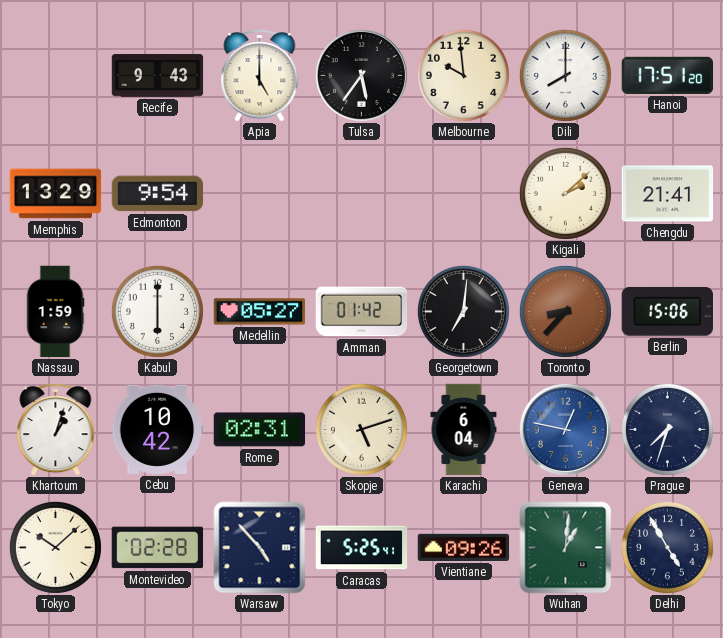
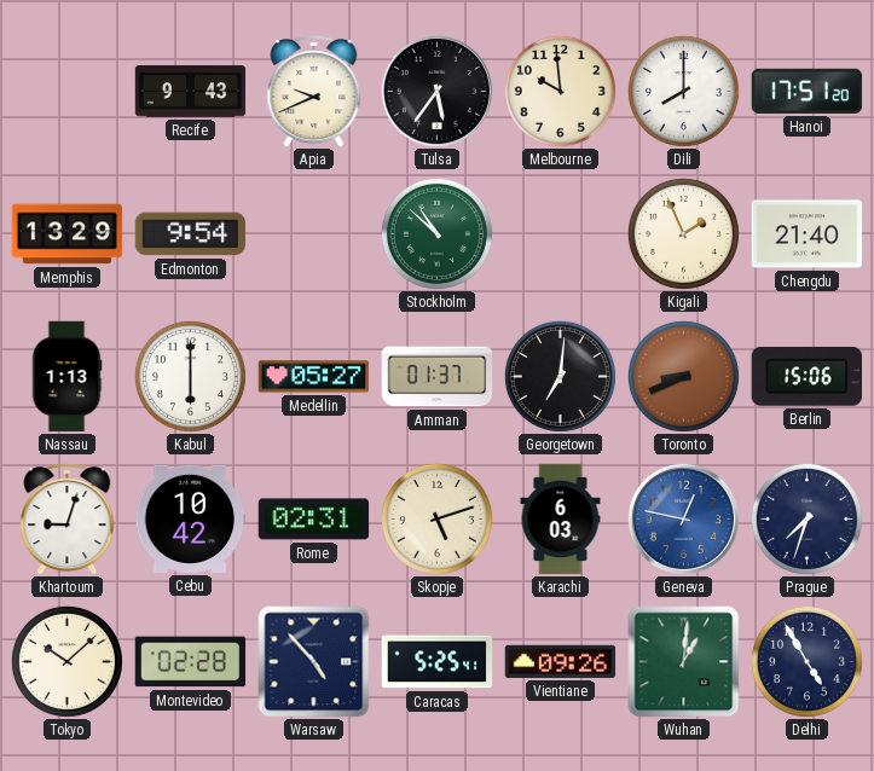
Apia: 5:00 -> 9:41 (314, 92)
Stockholm: none -> 10:52 (436, 233)
Kigali: 2:08 -> 1:56 (683, 233)
Chengdu: 21:41 -> 21:40 (808, 234)
Nassau: 1:59 -> 1:13 (66, 377)
Amman: 01:42 -> 01:37 (438, 377)
Toronto: 8:37 -> 8:41 (683, 376)
Khartoum: 1:03 -> 9:03 (68, 520)
Karachi: 6:04 -> 6:03 (561, 520)
